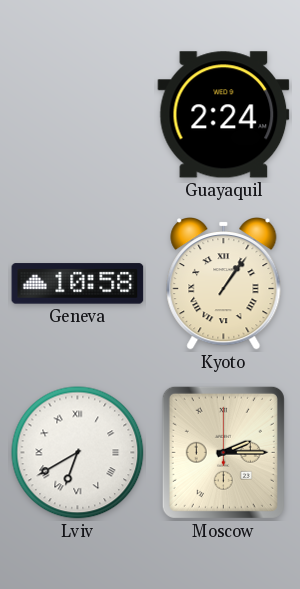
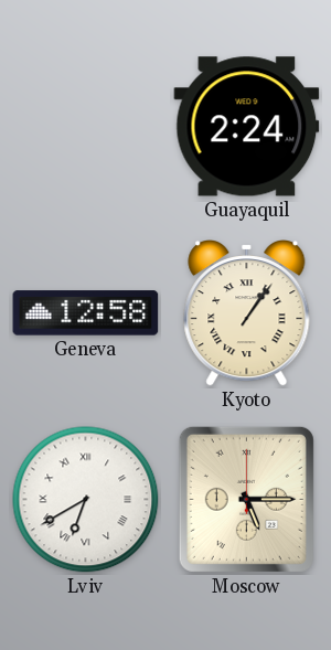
Geneva: 10:58 -> 12:58 (86, 313)
Moscow: 2:15 -> 5:15 (246, 499)
